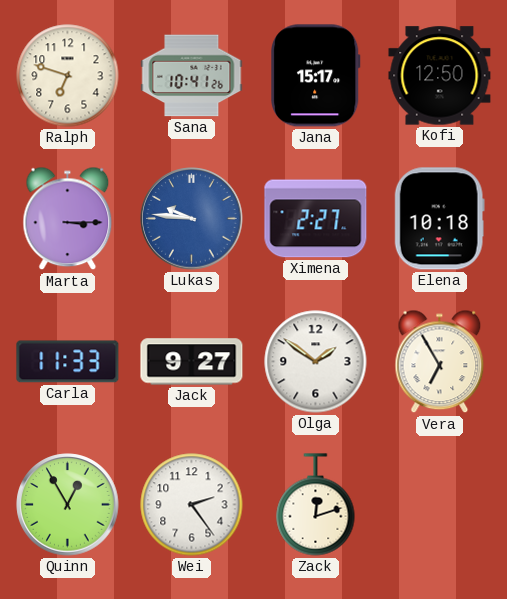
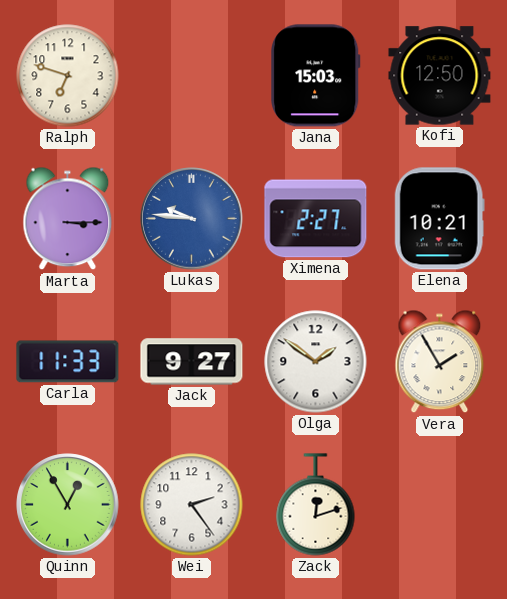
Sana: 10:41 -> none (192, 76)
Jana: 15:17 -> 15:03 (316, 76)
Elena: 10:18 -> 10:21 (439, 219)
Vera: 6:55 -> 1:55 (440, 362)
